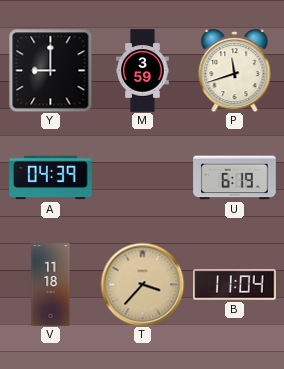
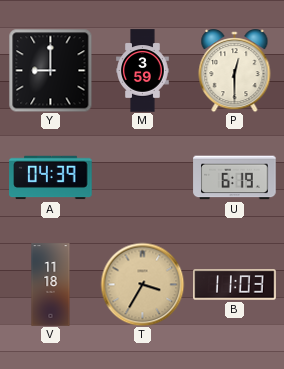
P: 11:42 -> 12:30 (235, 71)
T: 3:37 -> 3:35 (142, 284)
B: 11:04 -> 11:03 (235, 285)
